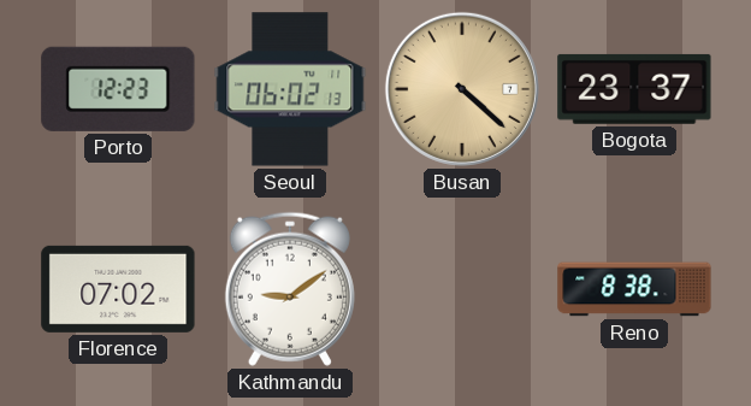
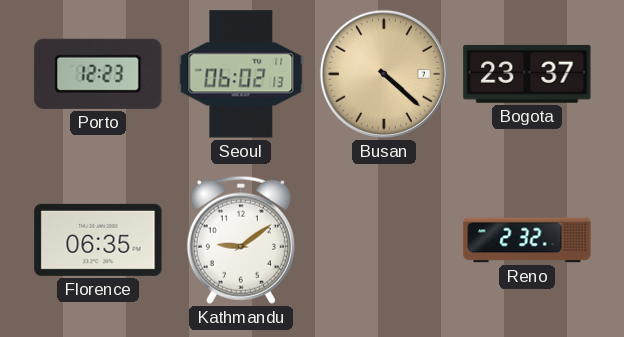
Florence: 07:02 -> 06:35 (98, 240)
Reno: 8:38 -> 2:32 (527, 240)
